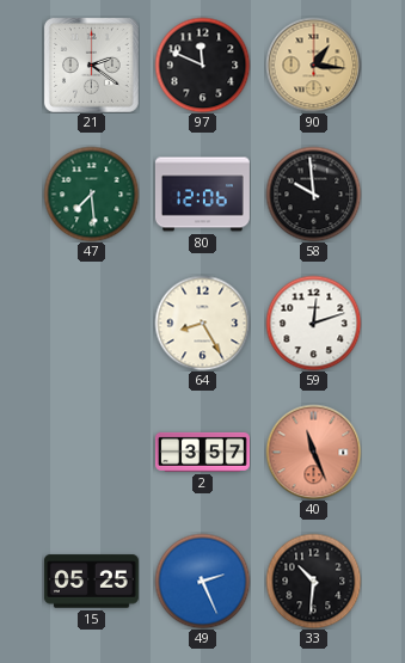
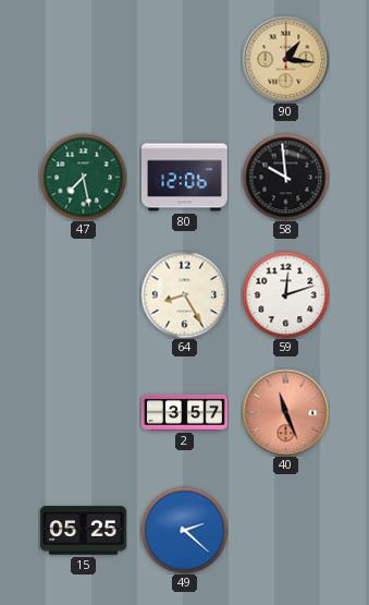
21: 2:21 -> none (91, 65)
97: 11:49 -> none (202, 65)
47: 7:29 -> 7:28 (83, 177)
49: 2:26 -> 2:22 (184, 530)
33: 10:31 -> none (313, 581)
